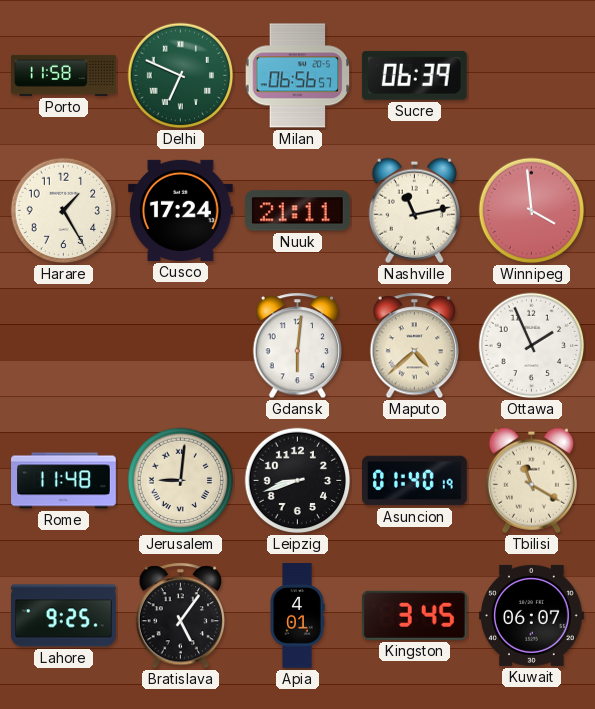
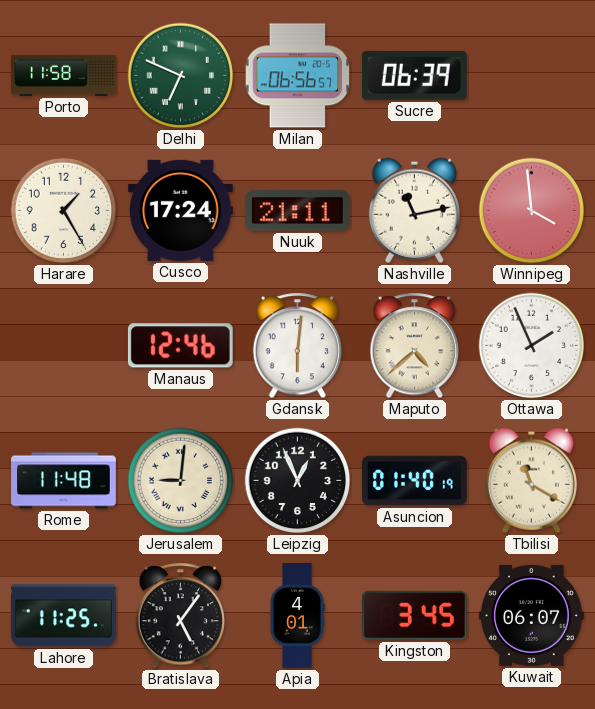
Manaus: none -> 12:46 (180, 346)
Leipzig: 8:42 -> 12:56 (298, 481)
Lahore: 9:25 -> 11:25 (64, 616)
